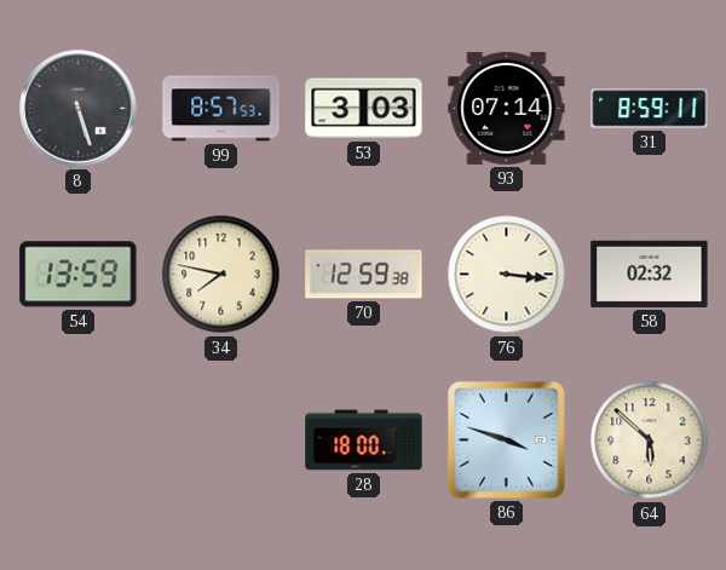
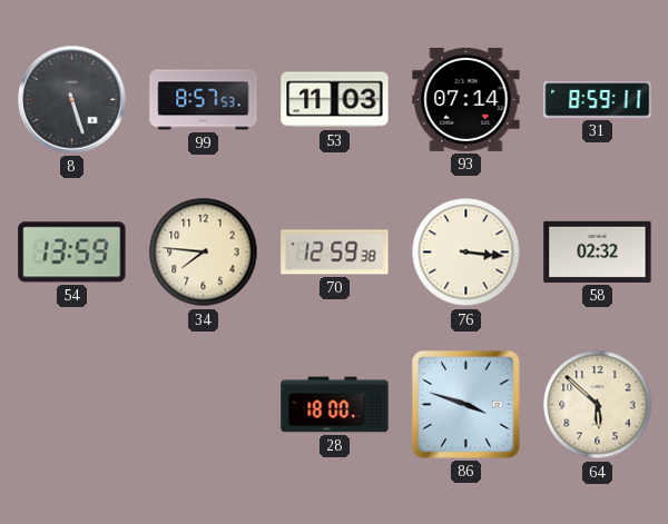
53: 3:03 -> 11:03 (335, 100)
34: 7:47 -> 7:46 (204, 253)
